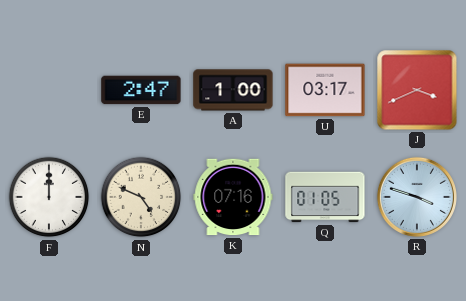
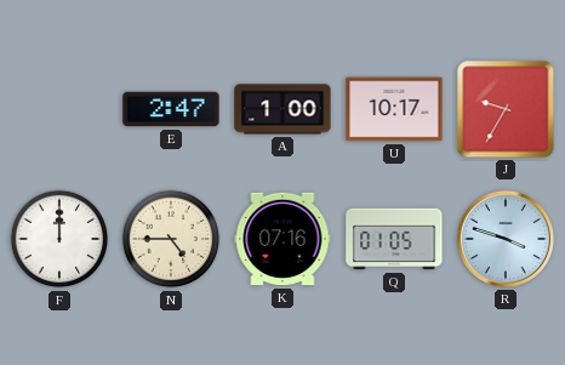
U: 03:17 -> 10:17 (394, 109)
J: 3:41 -> 9:35 (506, 109)
N: 4:49 -> 4:45 (171, 239)
